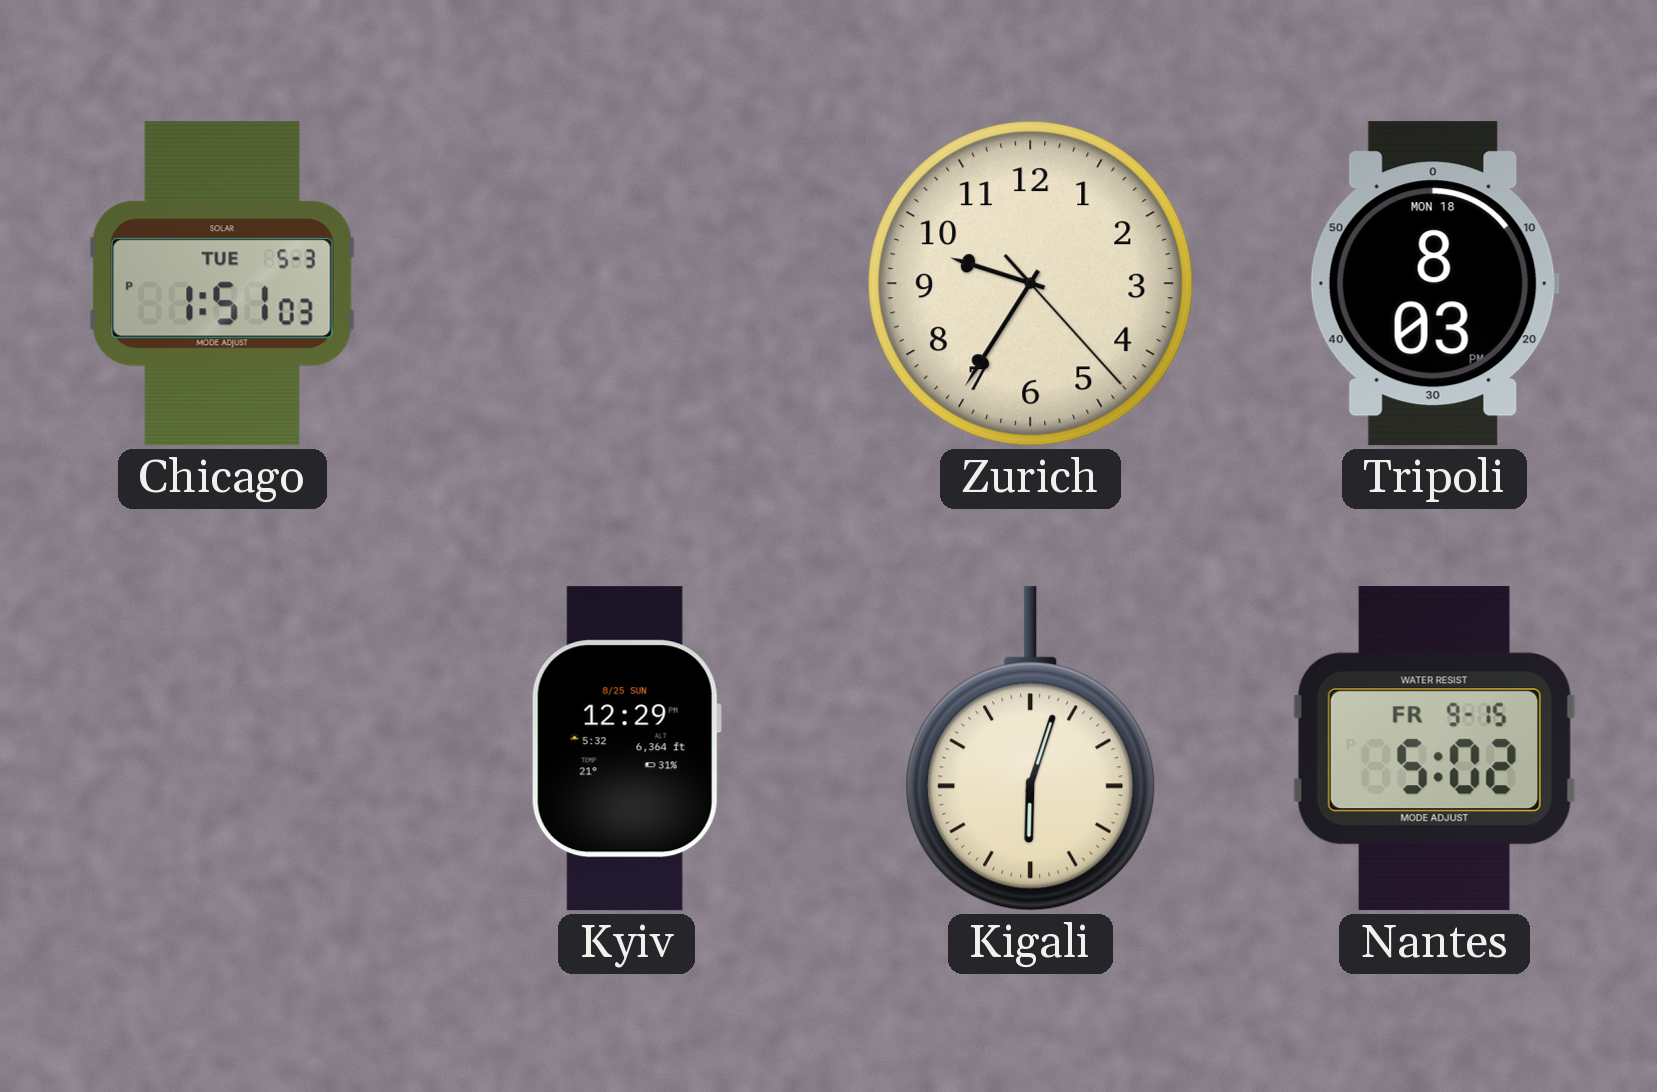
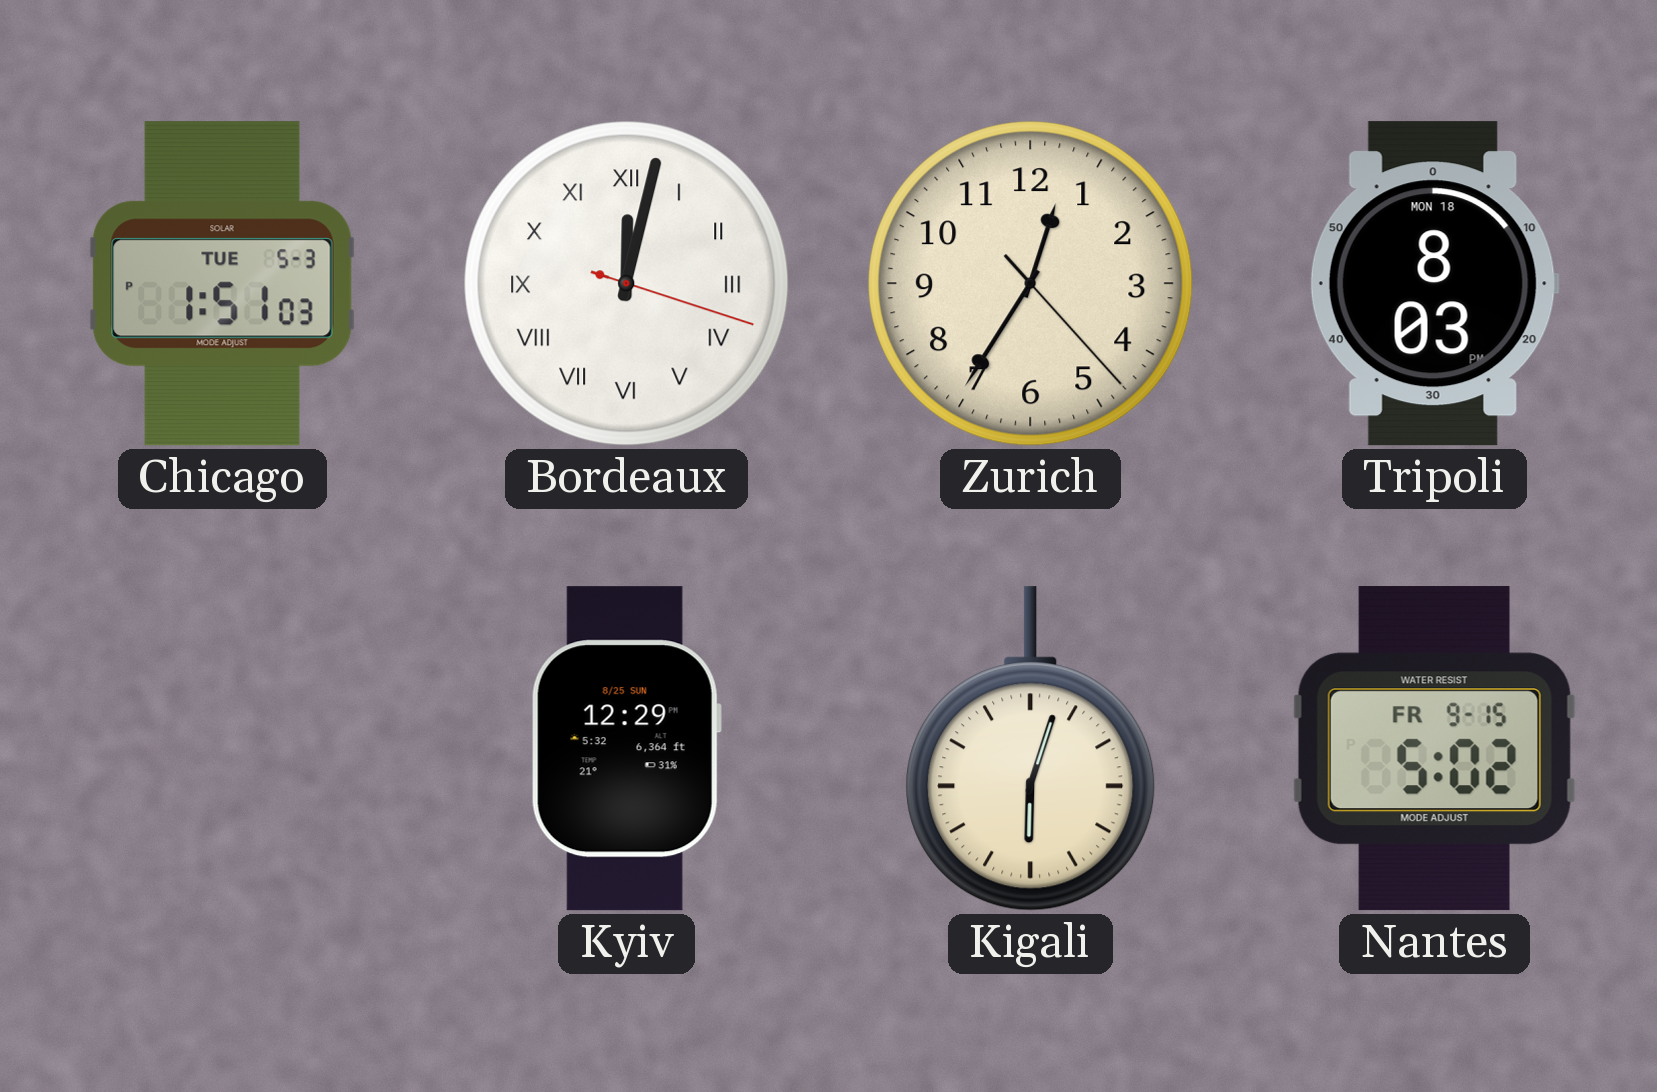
Bordeaux: none -> 12:02 (627, 284)
Zurich: 9:35 -> 12:35 (1031, 284)
